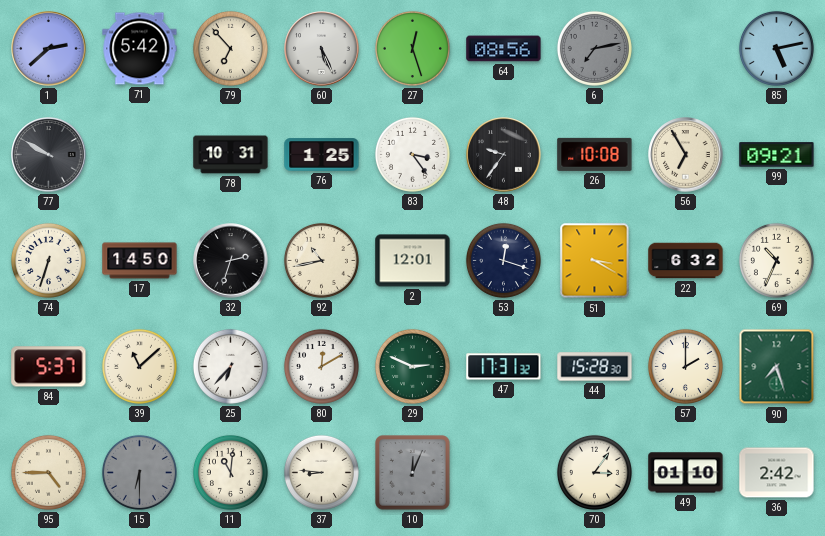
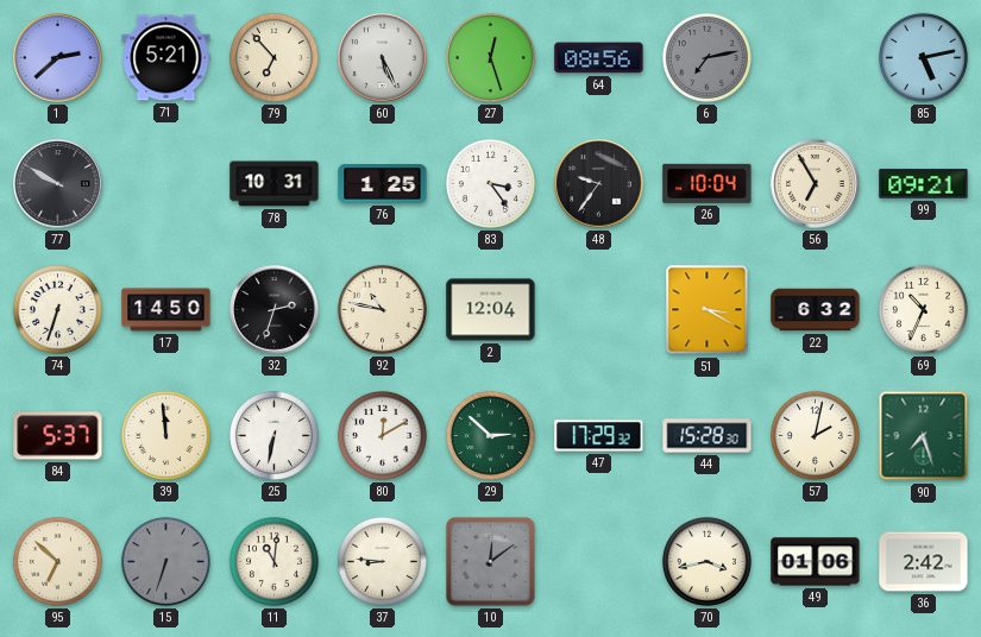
71: 5:42 -> 5:21 (166, 58)
26: 10:08 -> 10:04 (708, 183)
92: 10:43 -> 10:47 (382, 309)
2: 12:01 -> 12:04 (491, 310)
53: 12:18 -> none (503, 260)
39: 11:08 -> 11:59 (165, 435)
25: 6:37 -> 6:32 (273, 435)
29: 2:49 -> 2:52 (490, 435)
47: 17:31 -> 17:29 (599, 436)
57: 2:00 -> 2:02 (815, 435)
95: 4:45 -> 6:52 (57, 561)
15: 6:30 -> 6:33 (165, 561)
10: 12:04 -> 12:09 (491, 562)
70: 3:06 -> 3:43 (706, 561)
49: 01:10 -> 01:06 (816, 562)
